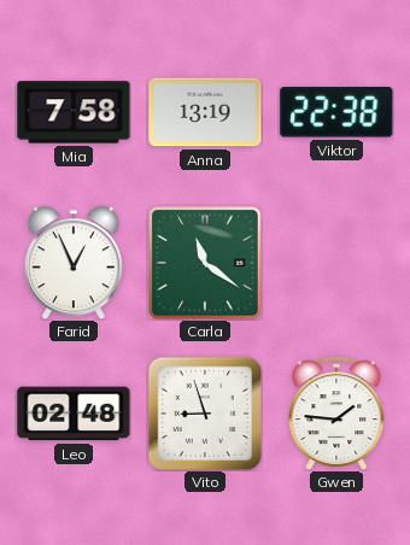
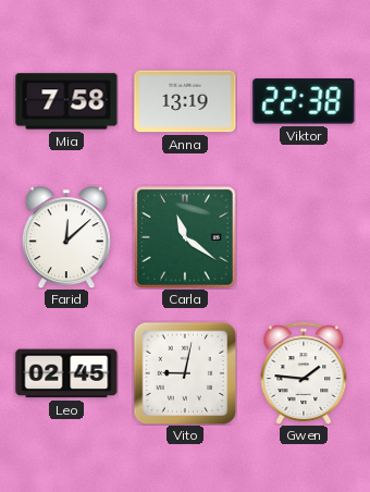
Farid: 12:56 -> 12:08 (66, 237)
Leo: 02:48 -> 02:45 (66, 373)
Vito: 8:57 -> 9:02 (185, 373)
